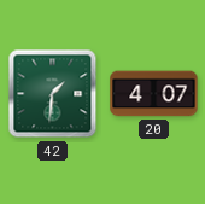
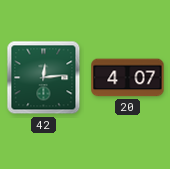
42: 1:31 -> 12:14 (44, 78)
